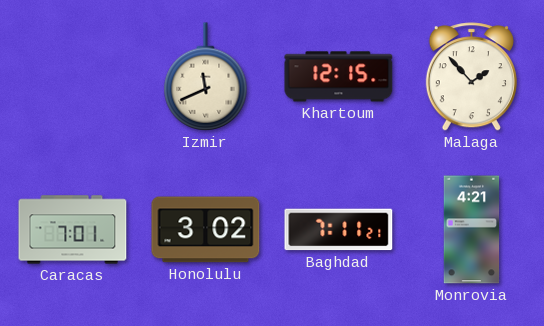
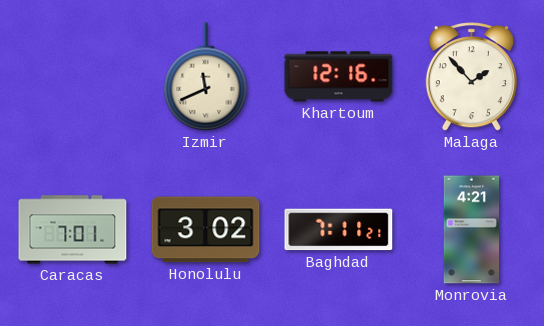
Khartoum: 12:15 -> 12:16 (339, 77)
